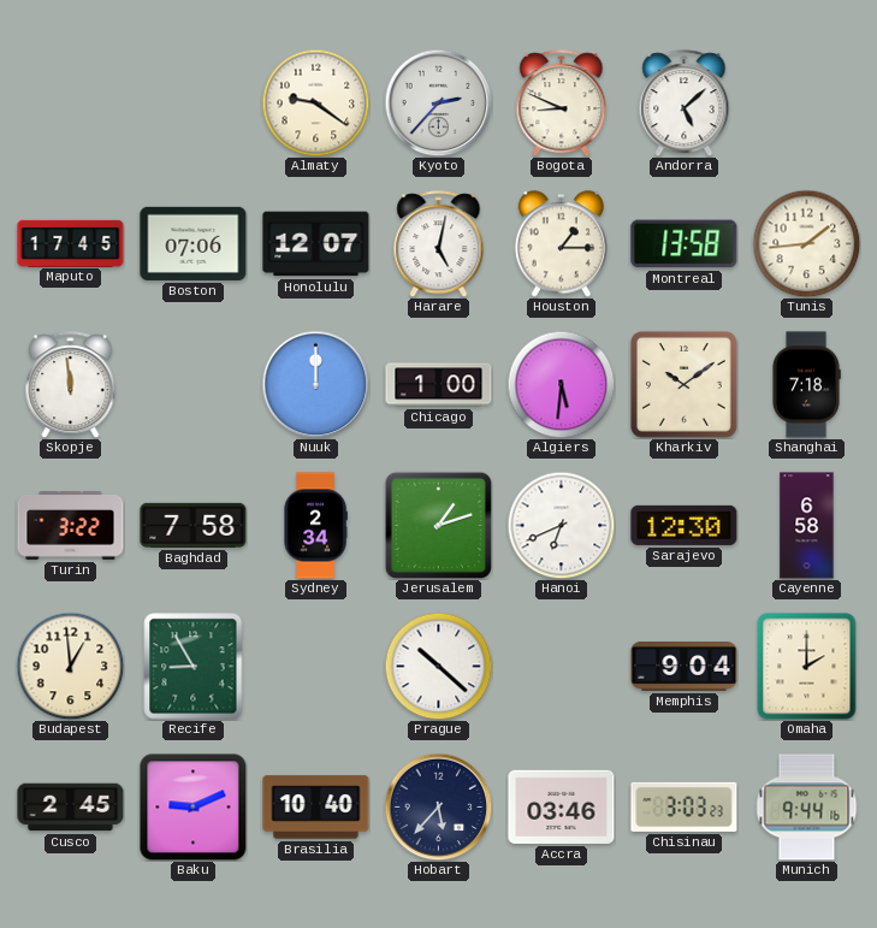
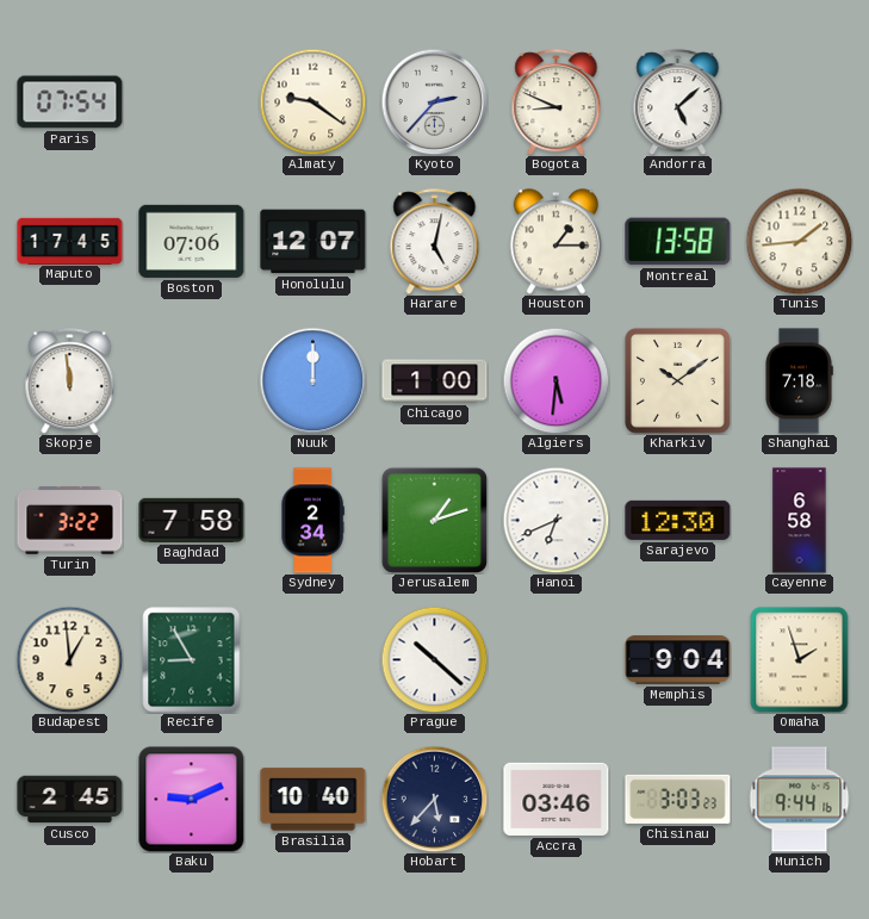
Paris: none -> 07:54 (70, 103)
Omaha: 2:00 -> 1:57 (800, 660)
